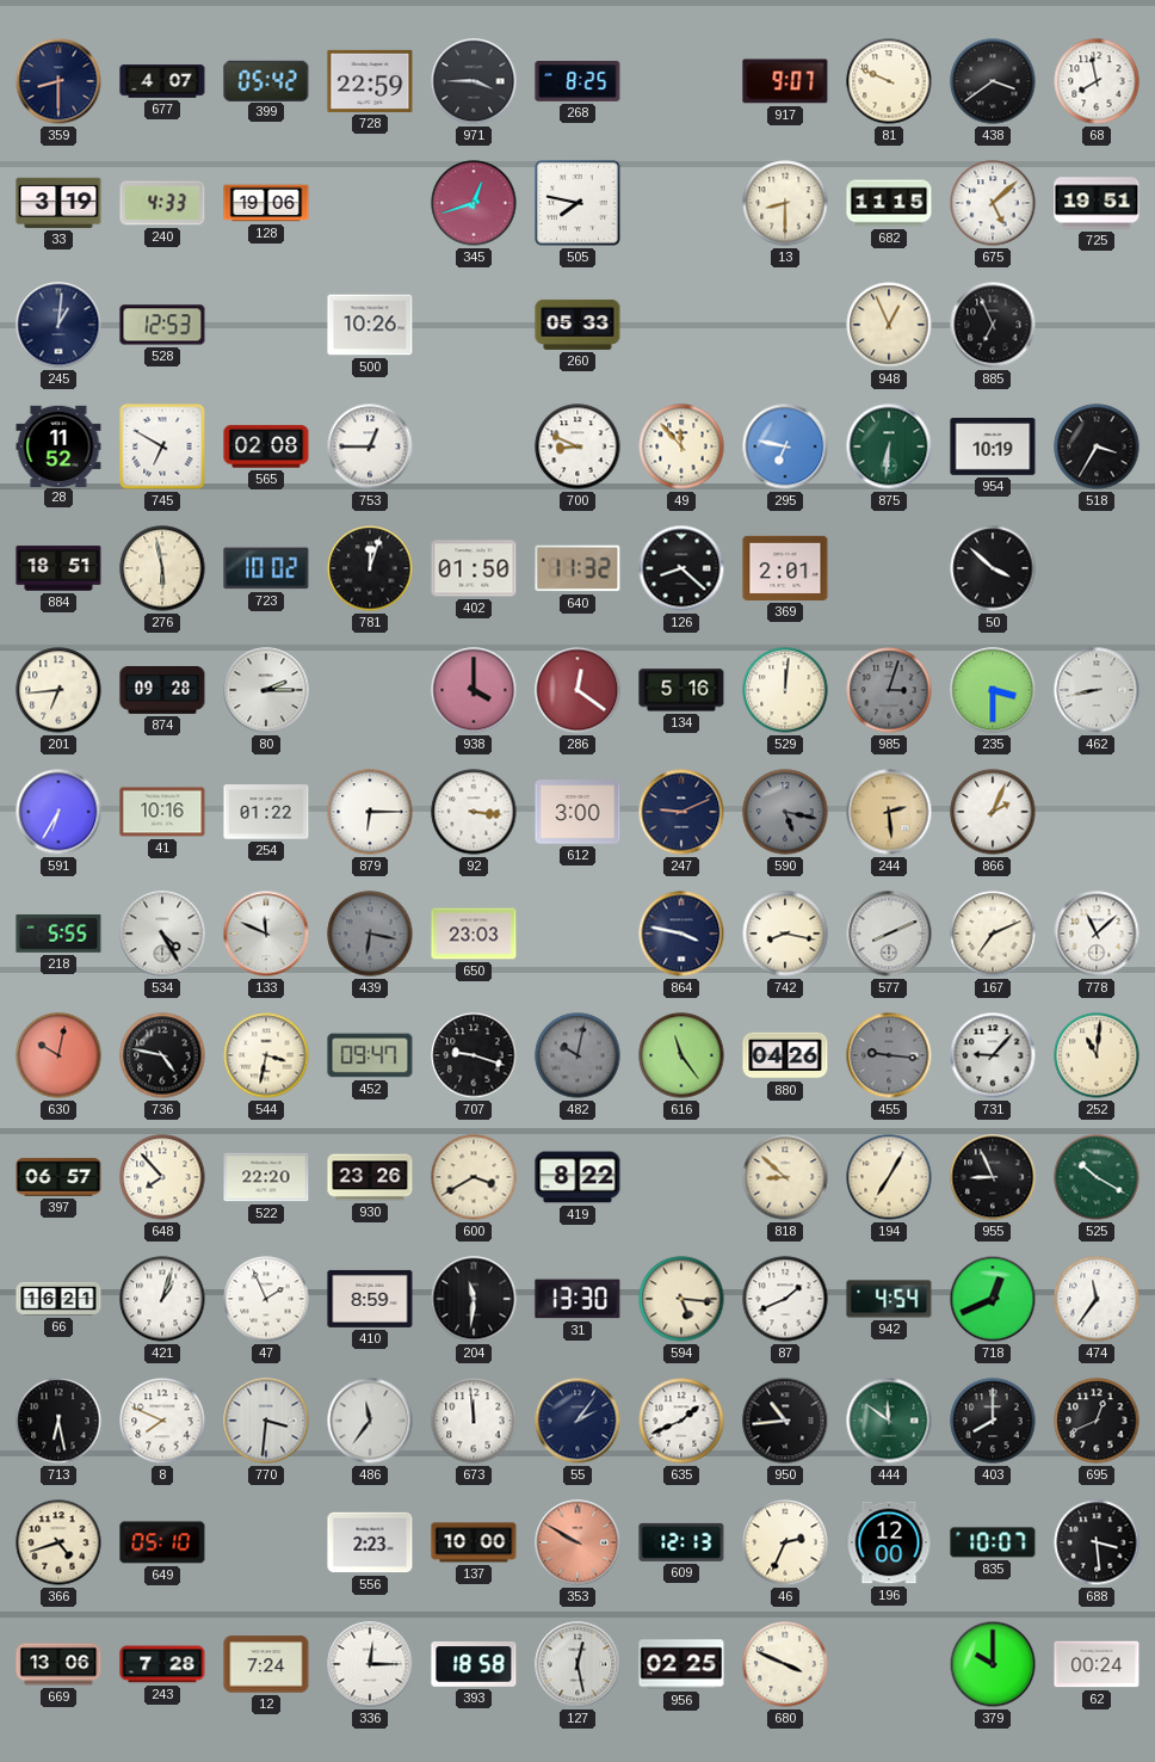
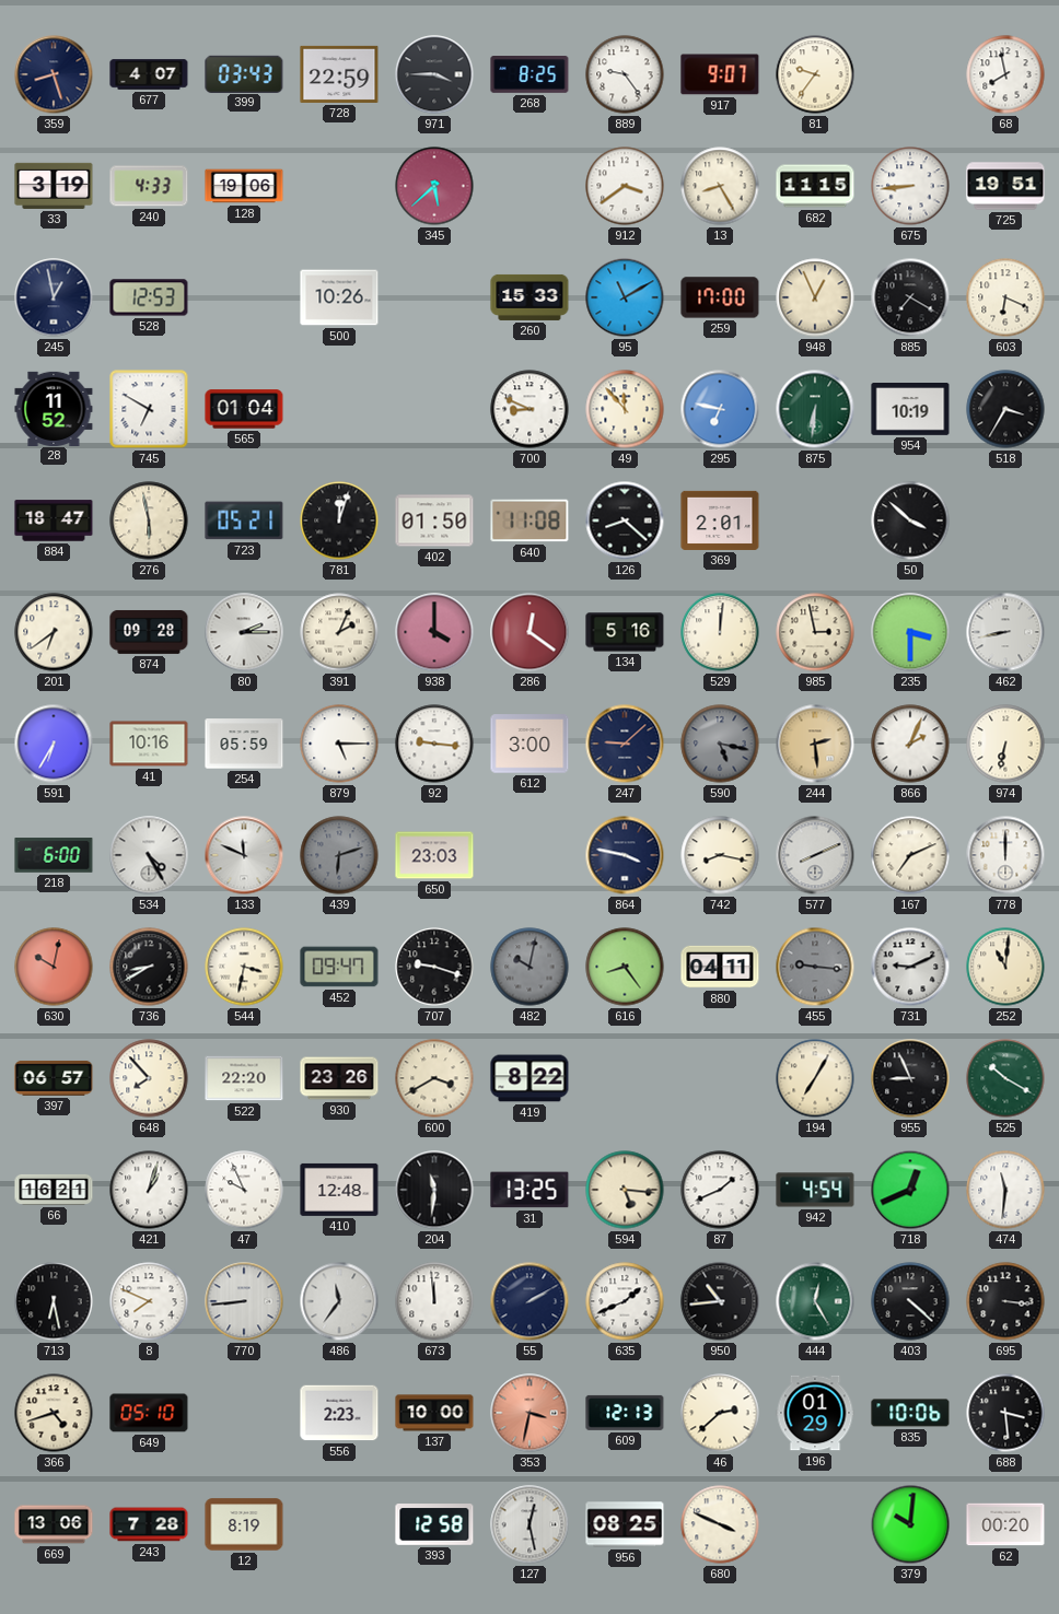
359: 8:30 -> 8:27 (54, 74)
399: 05:42 -> 03:43 (244, 73)
889: none -> 9:24 (625, 74)
81: 9:49 -> 9:36 (815, 74)
438: 3:39 -> none (993, 81)
345: 12:42 -> 5:38 (434, 186)
505: 7:47 -> none (577, 203)
912: none -> 3:39 (625, 186)
13: 8:30 -> 8:25 (720, 186)
675: 5:08 -> 8:44 (910, 186)
245: 1:01 -> 12:58 (54, 297)
260: 05:33 -> 15:33 (529, 297)
95: none -> 11:10 (625, 297)
259: none -> 17:00 (720, 297)
885: 6:56 -> 7:20 (910, 297)
603: none -> 6:19 (1005, 297)
565: 02:08 -> 01:04 (244, 409)
753: 12:45 -> none (370, 446)
884: 18:51 -> 18:47 (54, 521)
723: 10:02 -> 05:21 (244, 521)
640: 11:32 -> 11:08 (529, 521)
201: 6:44 -> 6:39 (54, 632)
391: none -> 2:04 (339, 632)
985: 3:03 -> 2:58 (815, 632)
985 dial: grey -> cream (815, 632)
254: 01:22 -> 05:59 (244, 744)
879: 6:15 -> 5:15 (339, 744)
92: 3:16 -> 9:16 (434, 744)
247: 9:11 -> 9:08 (625, 744)
974: none -> 6:32 (1005, 744)
218: 5:55 -> 6:00 (54, 855)
439: 6:17 -> 6:12 (339, 855)
778: 11:08 -> 12:00 (1005, 855)
736: 4:47 -> 8:40 (149, 967)
616: 11:24 -> 8:24 (625, 967)
880: 04:26 -> 04:11 (720, 967)
731: 9:07 -> 9:11 (910, 967)
818: 8:52 -> none (785, 1177)
47: 1:56 -> 9:56 (244, 1190)
410: 8:59 -> 12:48 (339, 1190)
31: 13:30 -> 13:25 (529, 1190)
474: 11:36 -> 11:31 (1005, 1190)
770: 3:31 -> 8:44 (244, 1301)
55: 2:06 -> 2:10 (529, 1301)
444: 11:51 -> 12:25 (815, 1301)
403: 8:00 -> 4:22 (910, 1301)
695: 12:41 -> 3:16 (1005, 1301)
353: 9:50 -> 3:32 (529, 1413)
46: 2:34 -> 2:38 (720, 1413)
196: 12:00 -> 01:29 (815, 1413)
835: 10:07 -> 10:06 (910, 1413)
12: 7:24 -> 8:19 (244, 1524)
336: 12:15 -> none (370, 1664)
393: 18:58 -> 12:58 (434, 1525)
956: 02:25 -> 08:25 (625, 1524)
379: 10:00 -> 10:01 (910, 1524)
62: 00:24 -> 00:20 (1005, 1524)
